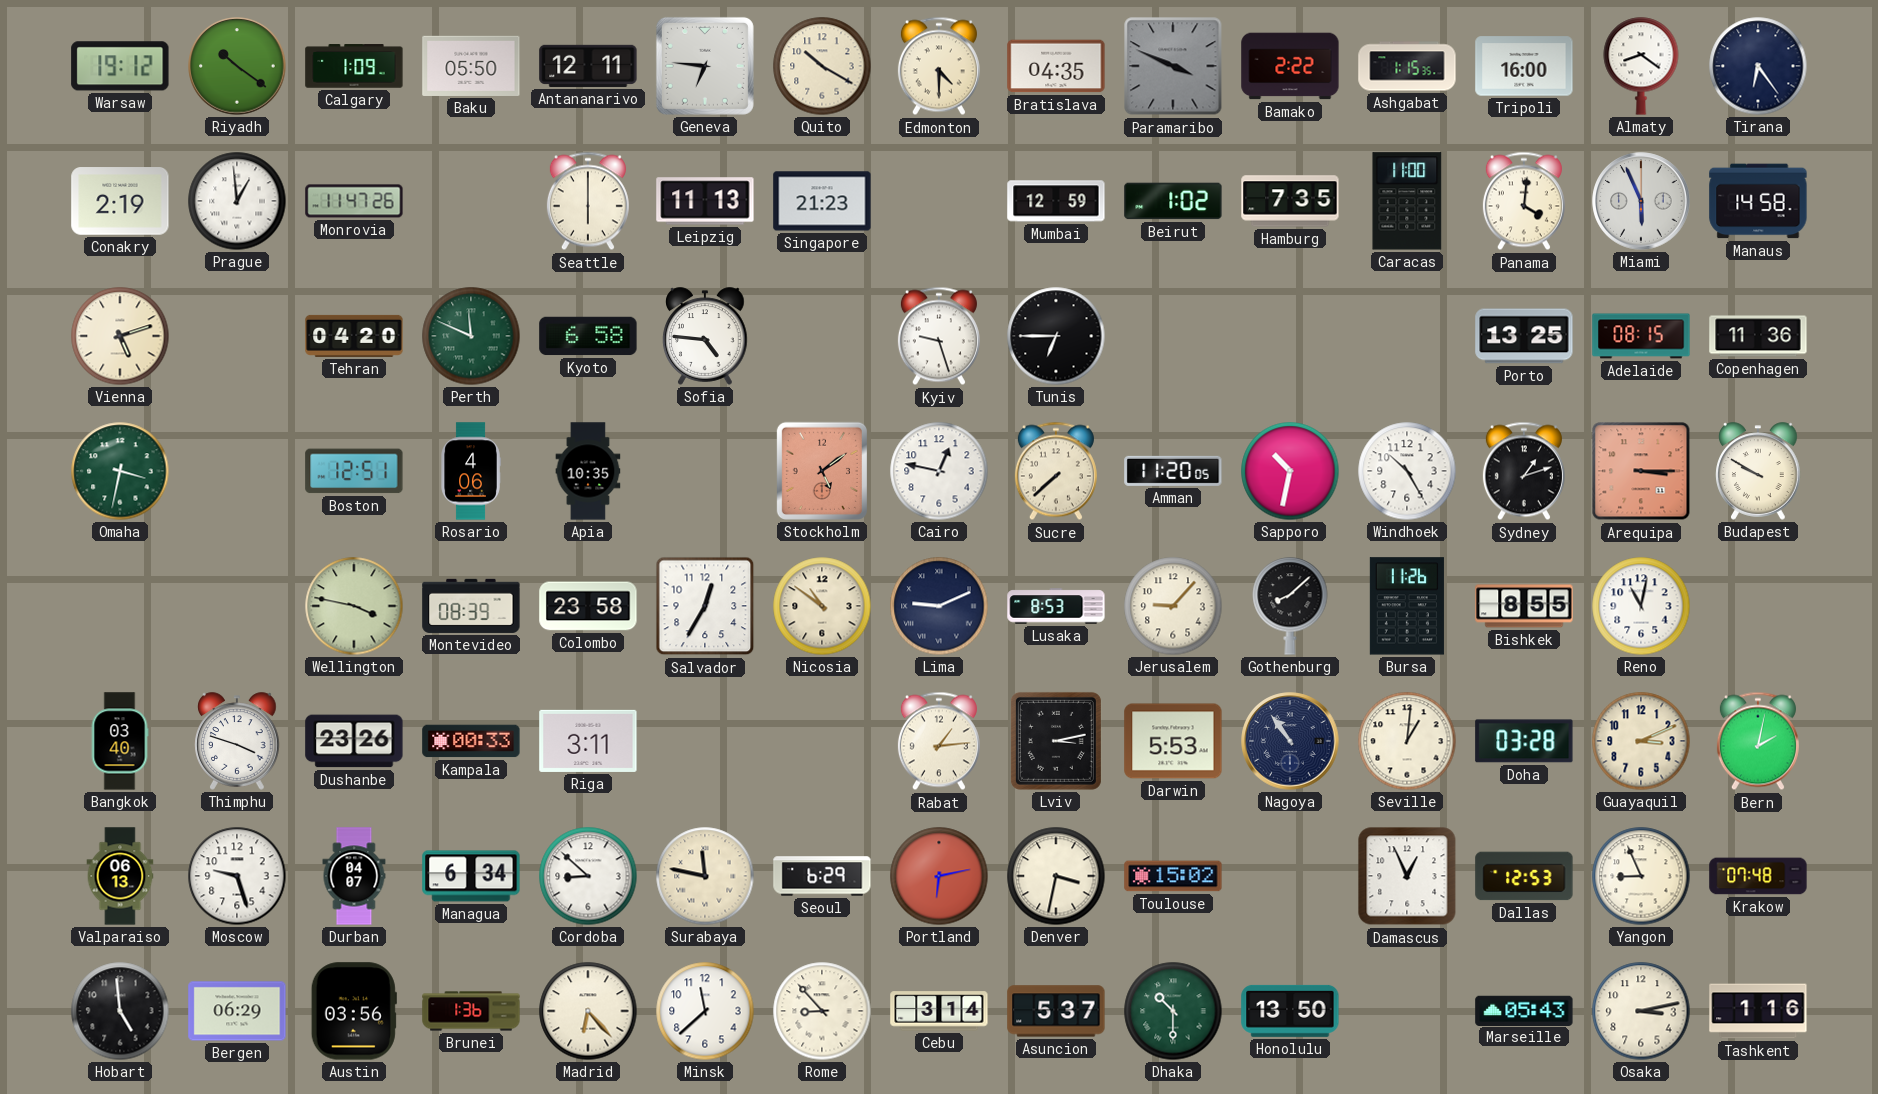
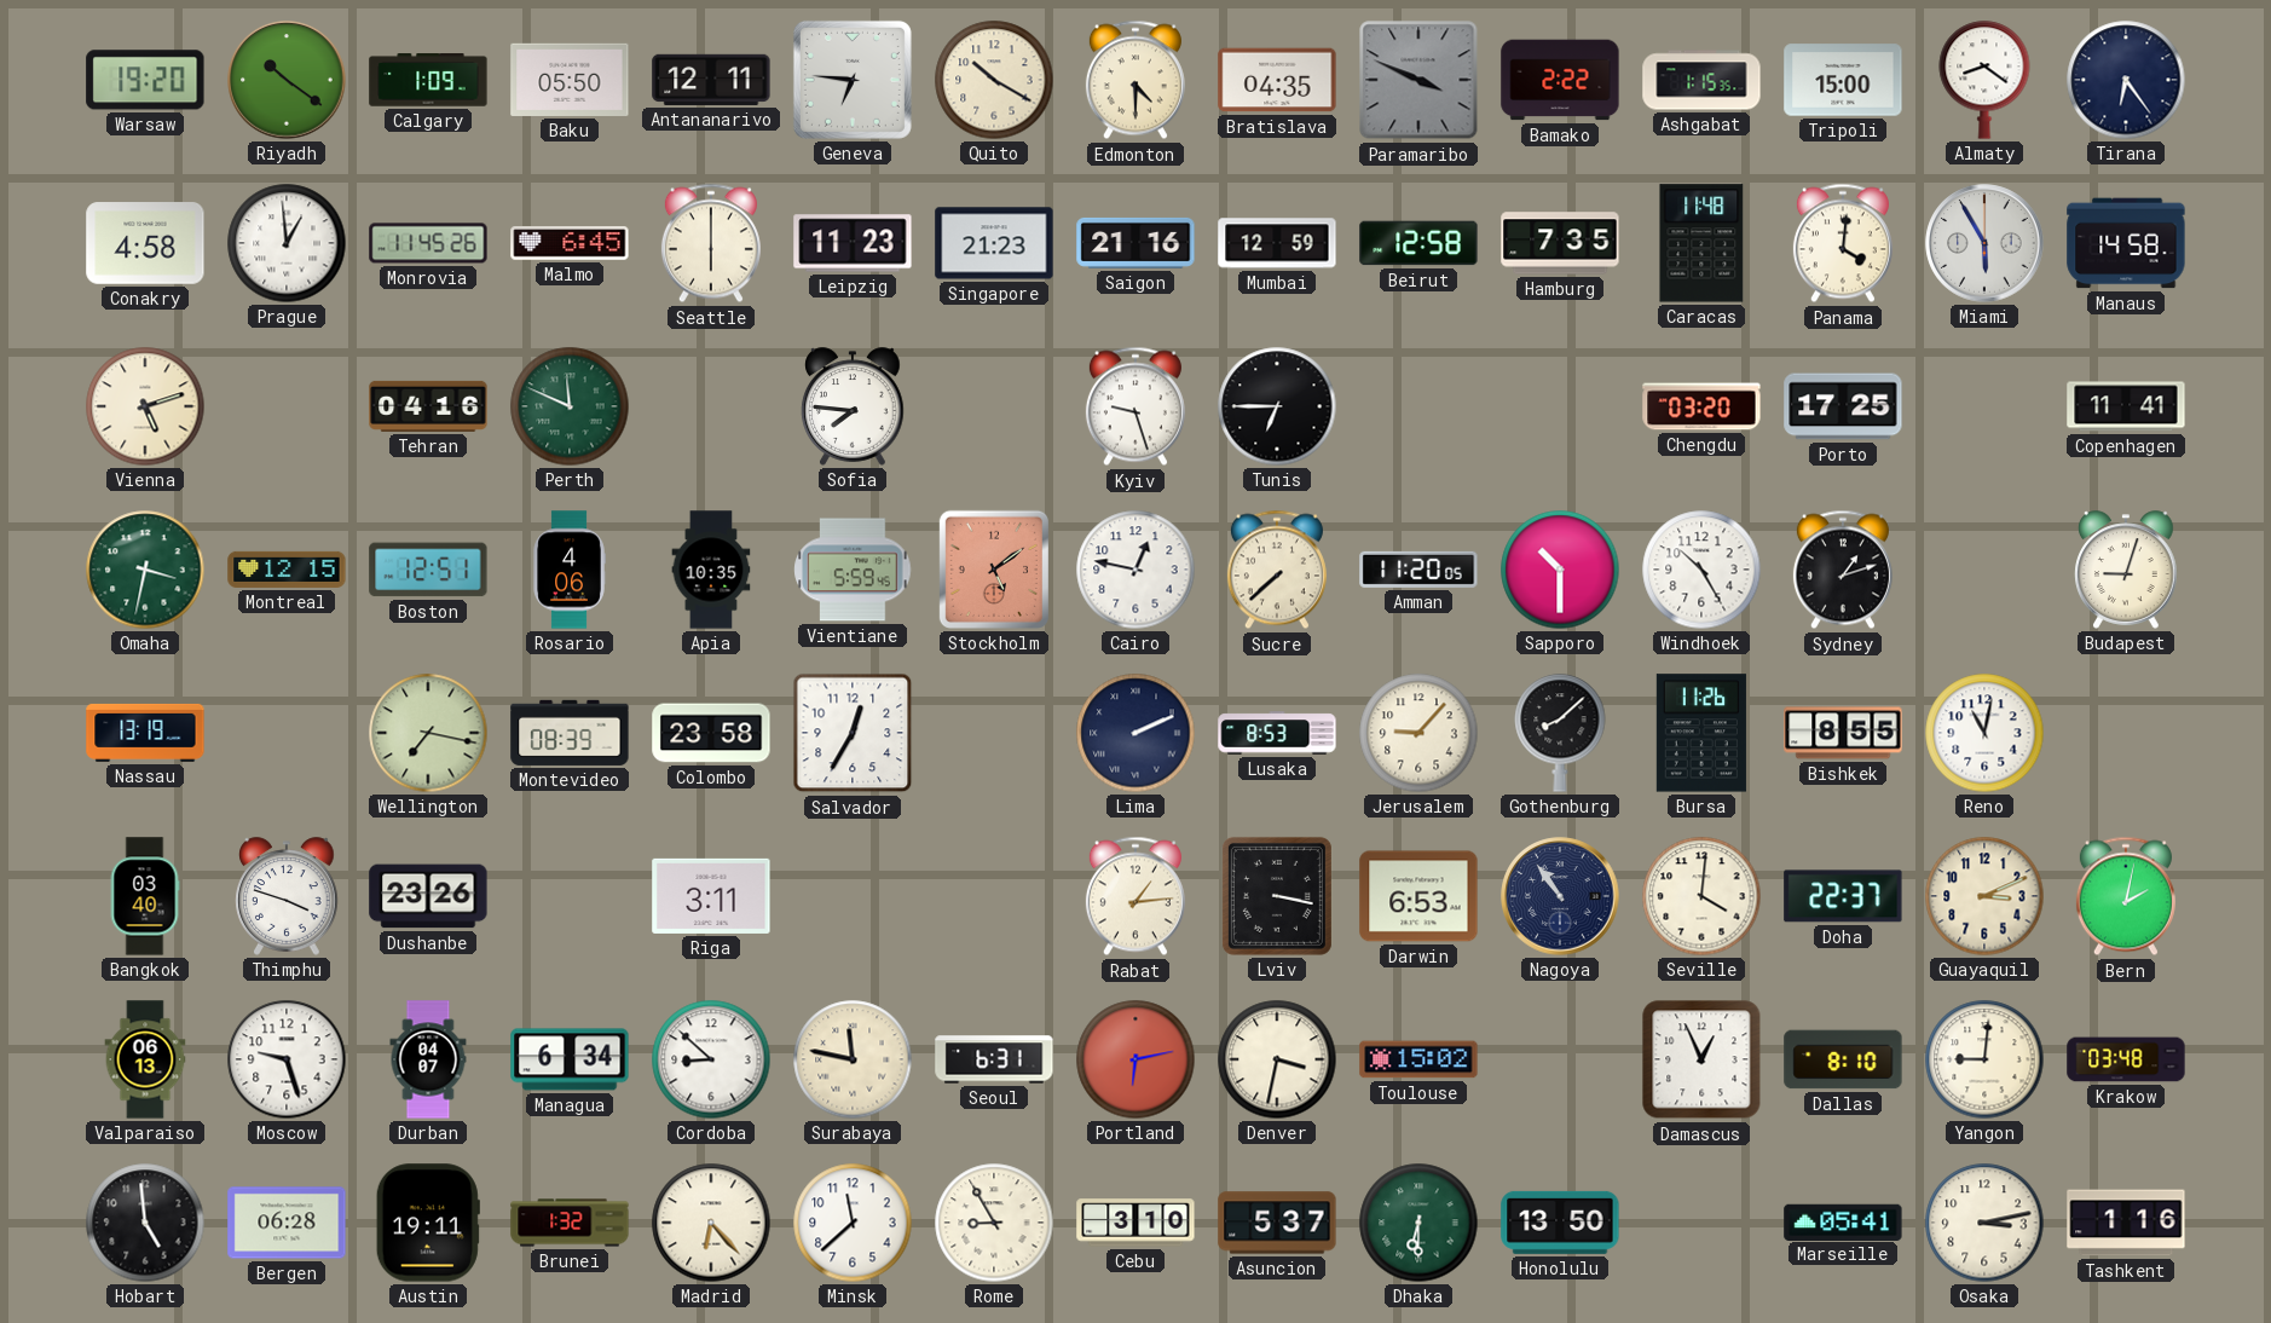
Warsaw: 19:12 -> 19:20 (145, 80)
Tripoli: 16:00 -> 15:00 (1843, 80)
Conakry: 2:19 -> 4:58 (145, 243)
Monrovia: 11:47 -> 11:45 (428, 243)
Malmo: none -> 6:45 (570, 243)
Leipzig: 11:13 -> 11:23 (853, 243)
Saigon: none -> 21:16 (1135, 243)
Beirut: 1:02 -> 12:58 (1418, 243)
Caracas: 11:00 -> 11:48 (1701, 243)
Miami: 5:56 -> 5:55 (1984, 243)
Tehran: 04:20 -> 04:16 (428, 406)
Kyoto: 6:58 -> none (588, 336)
Sofia: 4:46 -> 7:46 (853, 406)
Chengdu: none -> 03:20 (1701, 406)
Porto: 13:25 -> 17:25 (1843, 406)
Adelaide: 08:15 -> none (1641, 336)
Copenhagen: 11:36 -> 11:41 (2126, 406)
Montreal: none -> 12:15 (287, 570)
Vientiane: none -> 5:59 (853, 570)
Sapporo: 10:32 -> 10:30 (1560, 570)
Arequipa: 3:15 -> none (1641, 471)
Budapest: 9:50 -> 9:03 (2126, 570)
Nassau: none -> 13:19 (145, 733)
Wellington: 3:47 -> 7:17 (428, 733)
Nicosia: 10:51 -> none (822, 606)
Lima: 9:11 -> 2:11 (1135, 733)
Kampala: 00:33 -> none (471, 741)
Lviv: 3:13 -> 3:17 (1277, 896)
Darwin: 5:53 -> 6:53 (1418, 896)
Seville: 1:01 -> 4:01 (1701, 896)
Doha: 03:28 -> 22:37 (1843, 896)
Seoul: 6:29 -> 6:31 (994, 1059)
Dallas: 12:53 -> 8:10 (1843, 1059)
Yangon: 8:56 -> 9:01 (1984, 1059)
Krakow: 07:48 -> 03:48 (2126, 1059)
Bergen: 06:29 -> 06:28 (287, 1223)
Austin: 03:56 -> 19:11 (428, 1223)
Brunei: 1:36 -> 1:32 (570, 1223)
Rome: 8:53 -> 8:55 (994, 1223)
Cebu: 3:14 -> 3:10 (1135, 1223)
Dhaka: 10:30 -> 6:30 (1418, 1223)
Marseille: 05:43 -> 05:41 (1843, 1221)
